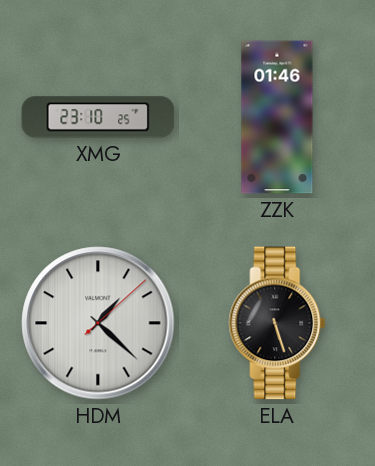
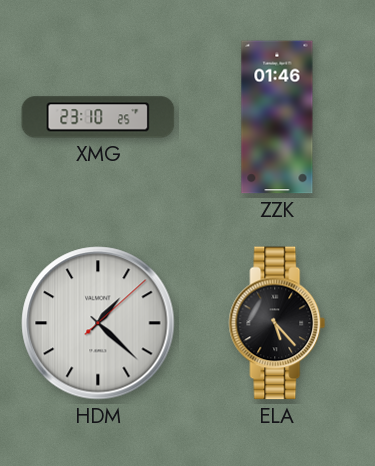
ELA: 5:27 -> 5:23 (277, 323)
